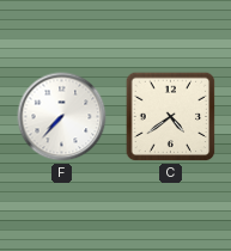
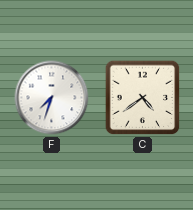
F: 7:37 -> 7:33 (52, 98)
